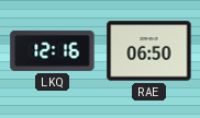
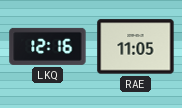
RAE: 06:50 -> 11:05 (136, 47)
